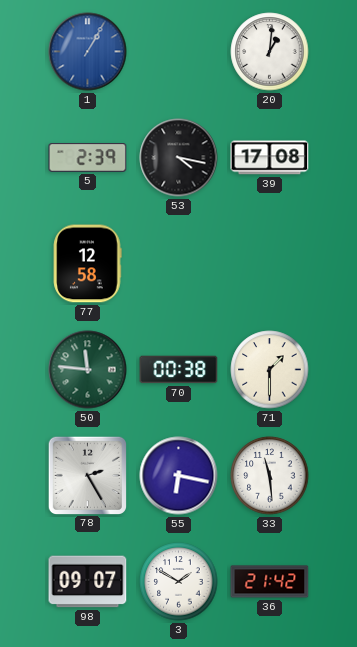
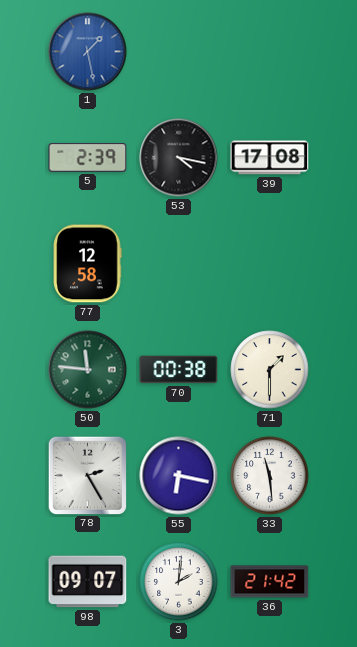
1: 1:05 -> 1:28 (88, 52)
20: 1:01 -> none (270, 52)
3: 1:50 -> 2:01 (179, 582)
